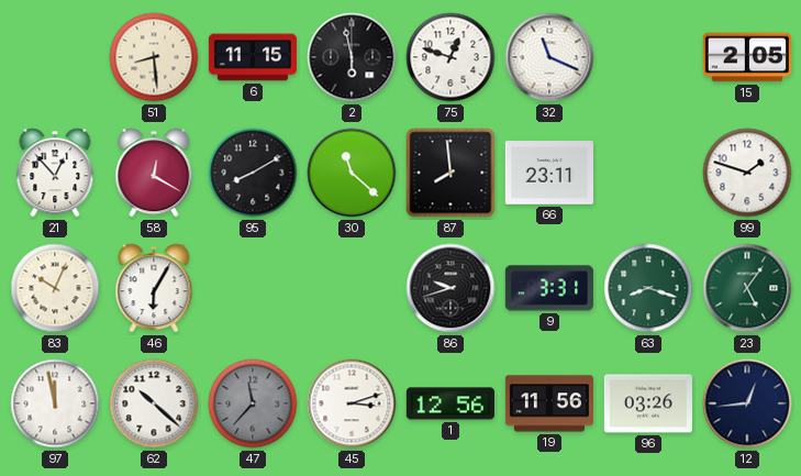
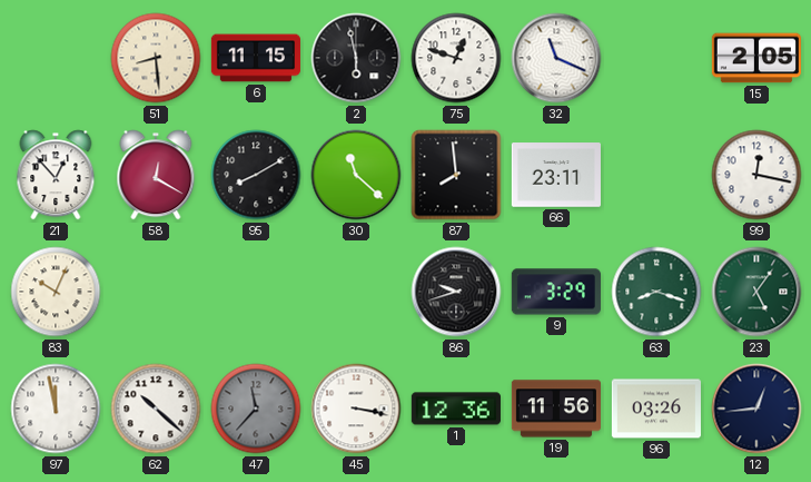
99: 1:48 -> 12:17 (756, 175)
46: 6:05 -> none (154, 288)
9: 3:31 -> 3:29 (556, 292)
45: 3:12 -> 3:17 (356, 409)
1: 12:56 -> 12:36 (456, 409)
